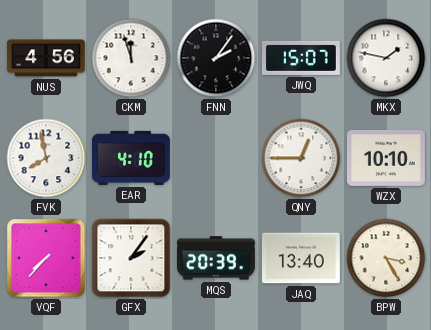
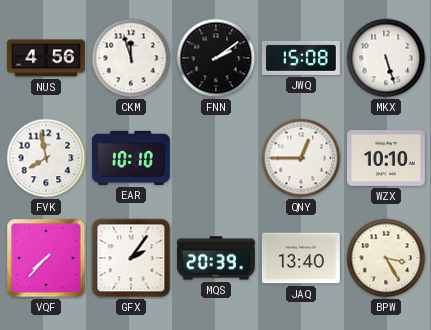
FNN: 2:06 -> 2:09 (216, 58)
JWQ: 15:07 -> 15:08 (301, 58)
MKX: 1:47 -> 5:27 (386, 58)
EAR: 4:10 -> 10:10 (131, 158)
